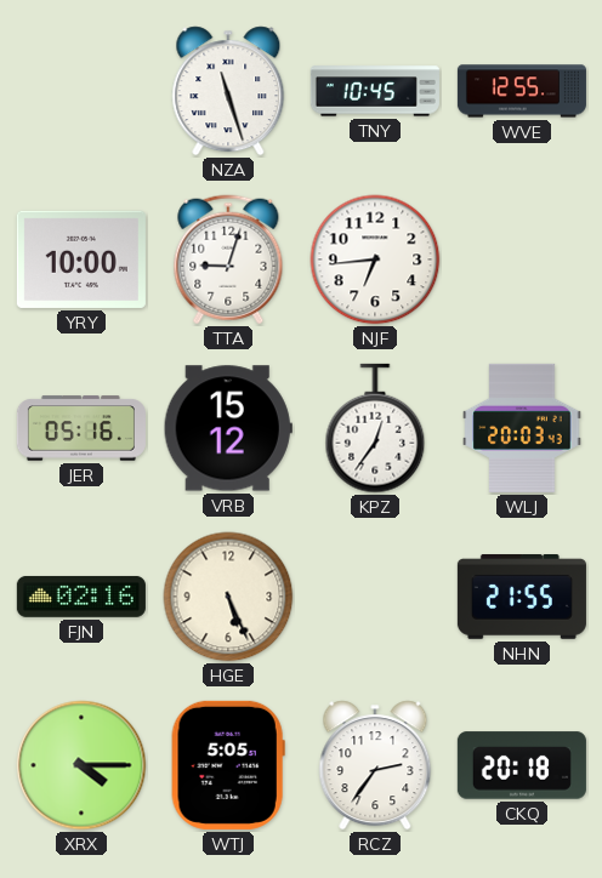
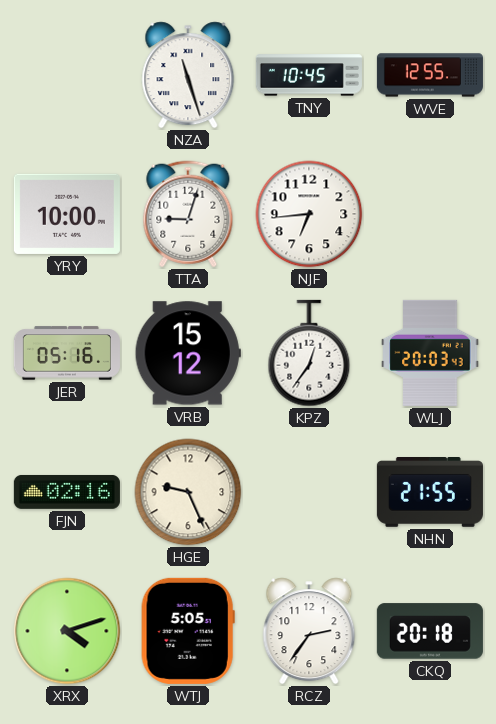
HGE: 5:26 -> 9:26 (188, 492)
XRX: 4:15 -> 4:12 (67, 631)
